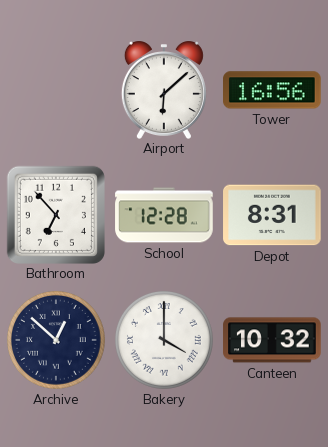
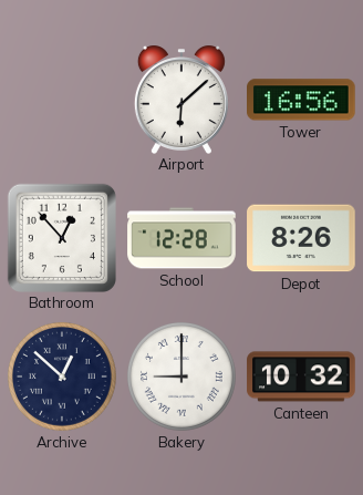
Bathroom: 6:53 -> 12:53 (61, 237)
Depot: 8:31 -> 8:26 (301, 238)
Bakery: 4:00 -> 9:00 (183, 378)
